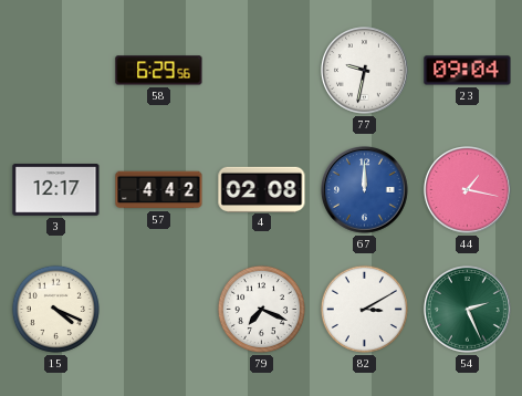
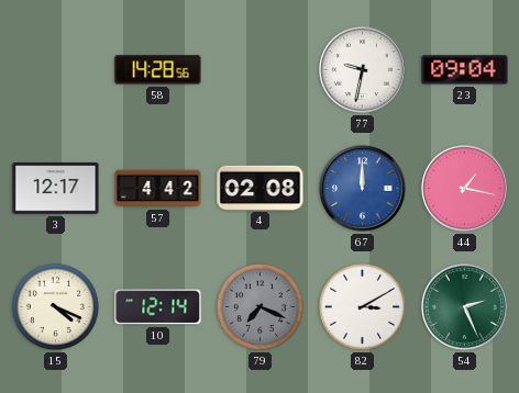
58: 6:29 -> 14:28 (158, 70)
10: none -> 12:14 (158, 307)
79 dial: white -> grey (259, 306)
